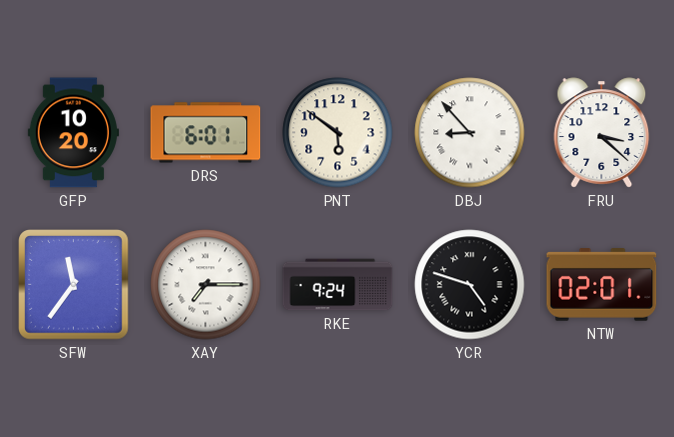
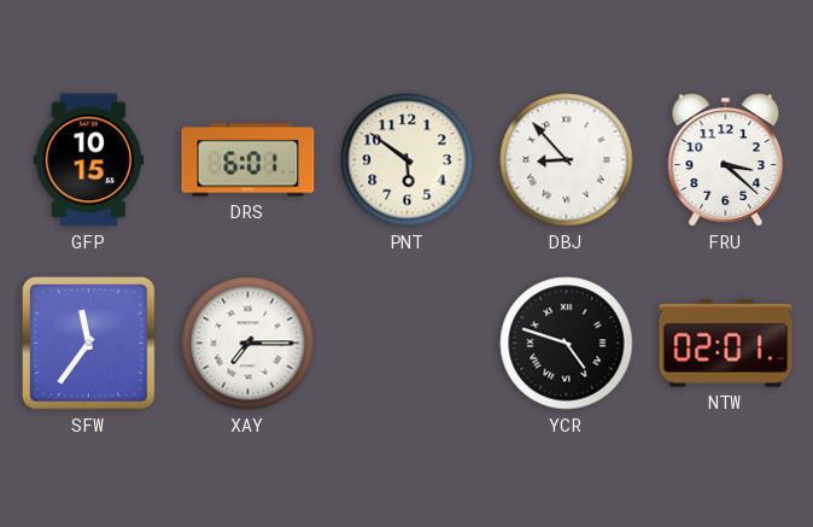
GFP: 10:20 -> 10:15 (88, 160)
RKE: 9:24 -> none (338, 285)
